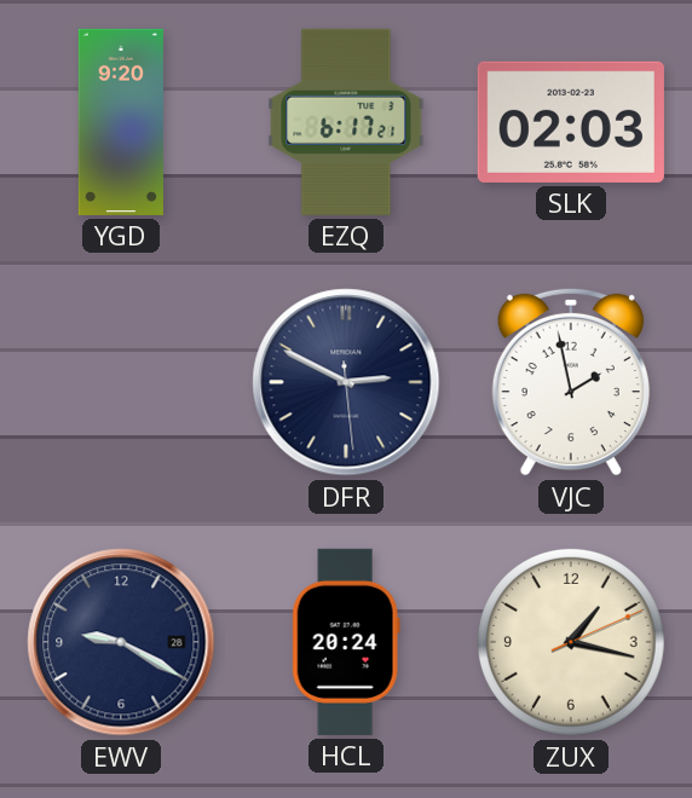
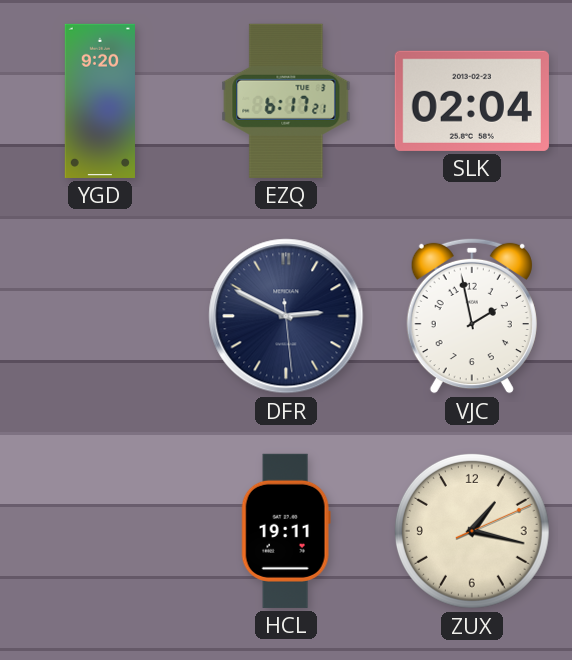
SLK: 02:03 -> 02:04 (472, 101)
EWV: 9:20 -> none (121, 642)
HCL: 20:24 -> 19:11 (286, 531)
